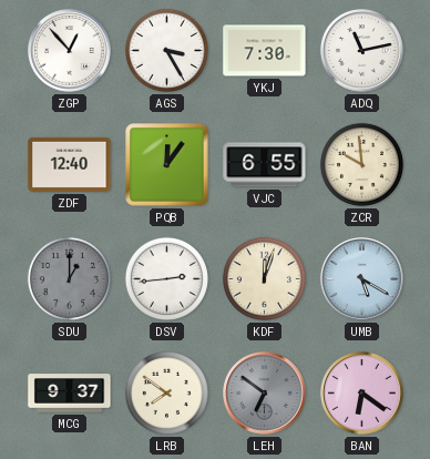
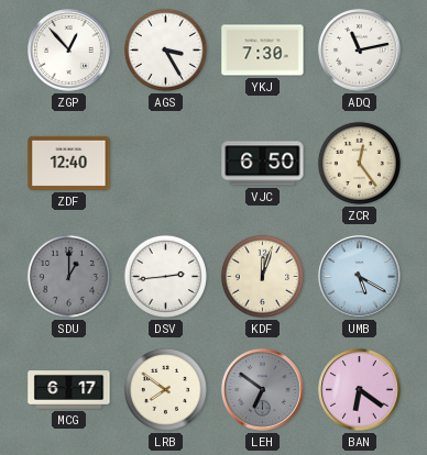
PQB: 12:06 -> none (167, 165)
VJC: 6:55 -> 6:50 (263, 164)
ZCR: 9:59 -> 12:24 (359, 163)
MCG: 9:37 -> 6:17 (69, 390)
